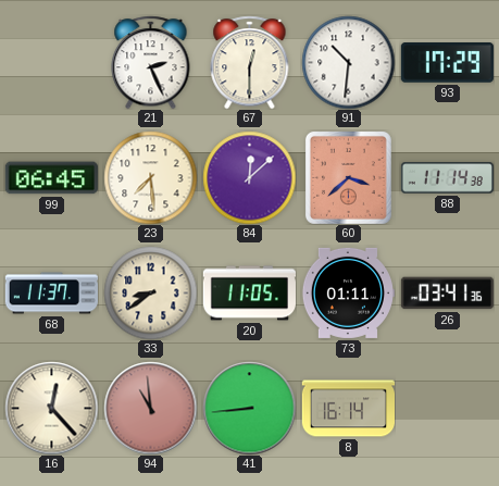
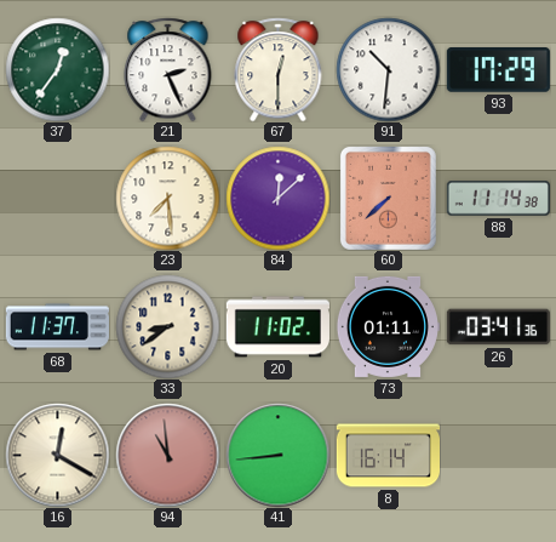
37: none -> 12:36 (57, 69)
99: 06:45 -> none (51, 178)
60: 3:38 -> 7:38 (388, 198)
20: 11:05 -> 11:02 (277, 327)
16: 12:23 -> 12:20 (57, 455)
